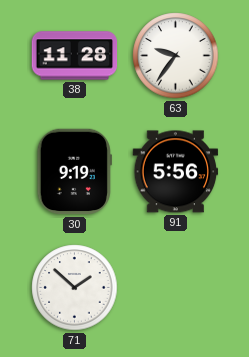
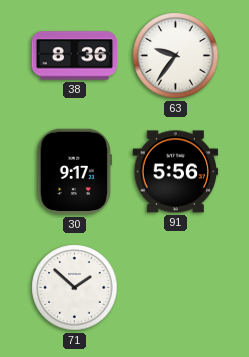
38: 11:28 -> 8:36 (75, 56)
30: 9:19 -> 9:17 (74, 172)
